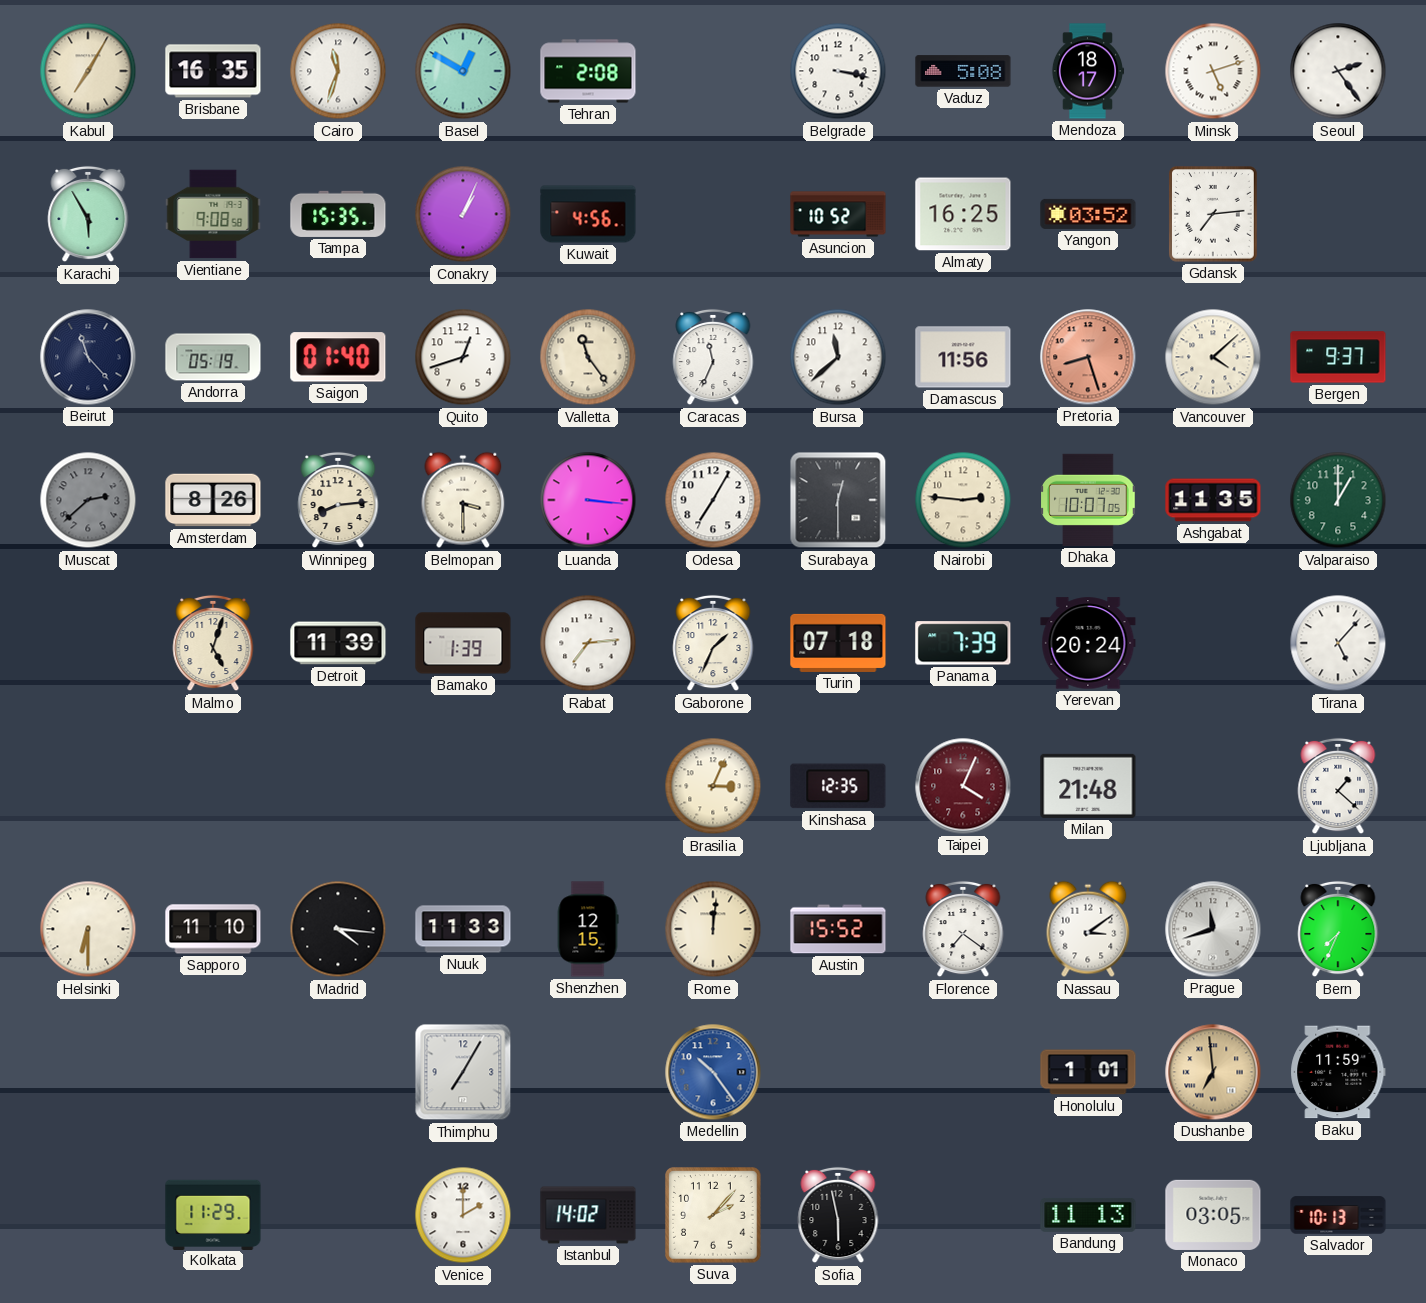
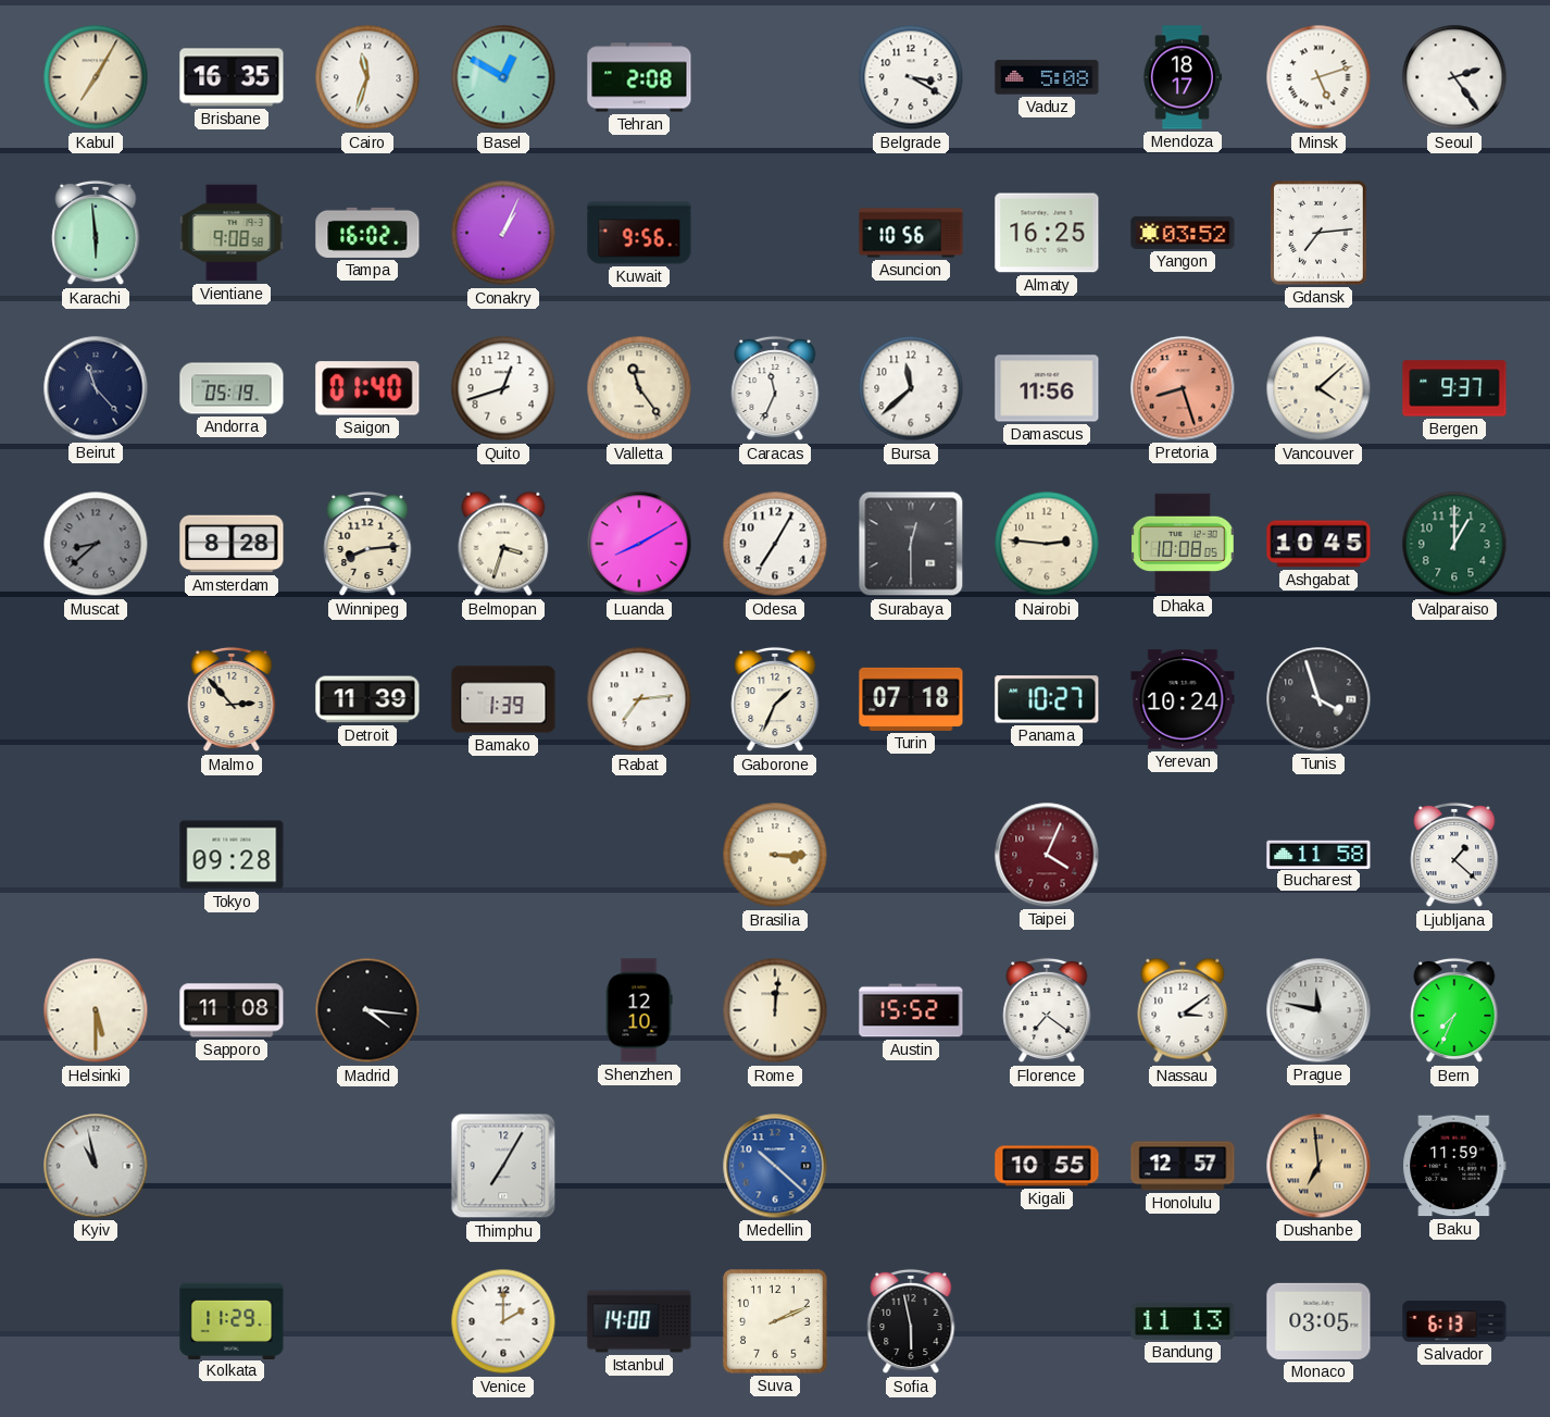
Belgrade: 3:17 -> 3:20 (911, 77)
Karachi: 5:55 -> 5:59 (96, 233)
Tampa: 15:35 -> 16:02 (367, 233)
Kuwait: 4:56 -> 9:56 (639, 233)
Asuncion: 10:52 -> 10:56 (911, 233)
Muscat: 2:38 -> 8:38 (96, 544)
Amsterdam: 8:26 -> 8:28 (232, 544)
Belmopan: 3:30 -> 3:33 (503, 544)
Luanda: 3:16 -> 8:10 (639, 544)
Dhaka: 10:07 -> 10:08 (1183, 544)
Ashgabat: 11:35 -> 10:45 (1318, 544)
Malmo: 5:03 -> 2:53 (232, 699)
Panama: 7:39 -> 10:27 (1047, 699)
Yerevan: 20:24 -> 10:24 (1183, 699)
Tunis: none -> 3:57 (1318, 699)
Tirana: 5:07 -> none (1338, 643)
Tokyo: none -> 09:28 (232, 855)
Brasilia: 3:04 -> 3:15 (775, 855)
Kinshasa: 12:35 -> none (838, 786)
Milan: 21:48 -> none (1088, 786)
Bucharest: none -> 11:58 (1318, 854)
Helsinki: 6:30 -> 5:30 (96, 1010)
Sapporo: 11:10 -> 11:08 (232, 1010)
Nuuk: 11:33 -> none (463, 929)
Shenzhen: 12:15 -> 12:10 (639, 1010)
Prague: 11:42 -> 11:47 (1318, 1010)
Kyiv: none -> 10:58 (96, 1166)
Medellin: 10:24 -> 10:22 (775, 1166)
Kigali: none -> 10:55 (1047, 1166)
Honolulu: 1:01 -> 12:57 (1183, 1166)
Istanbul: 14:02 -> 14:00 (639, 1321)
Suva: 2:07 -> 2:11 (775, 1321)
Salvador: 10:13 -> 6:13 (1454, 1321)
